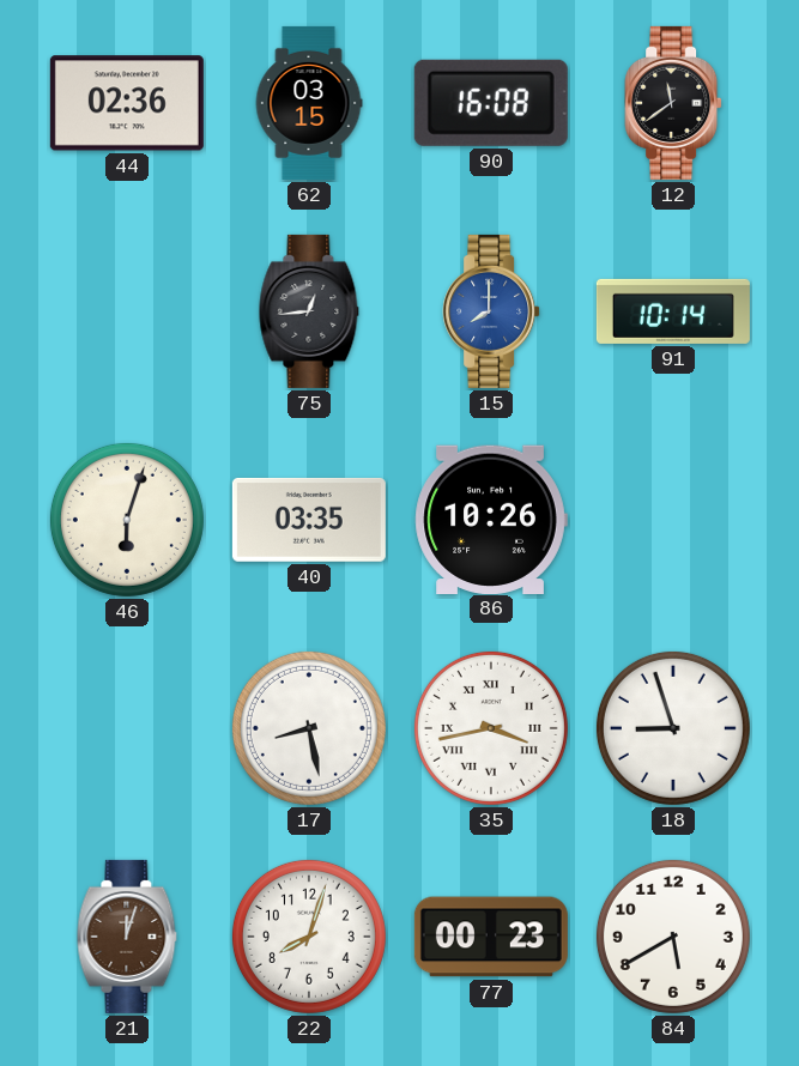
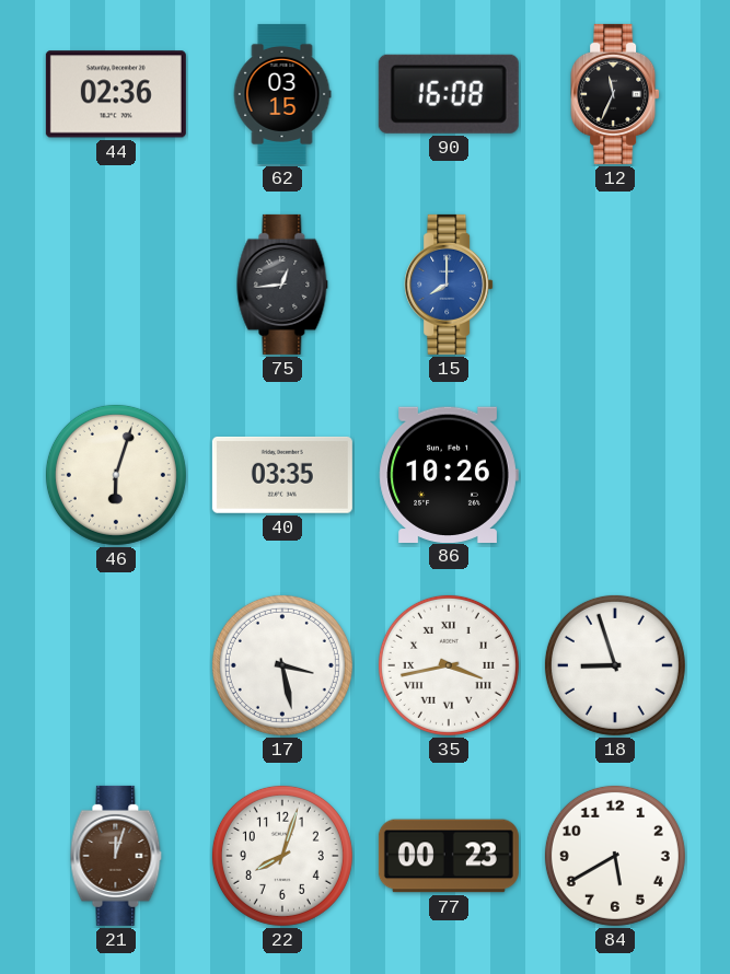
12: 11:39 -> 11:34 (615, 94)
91: 10:14 -> none (673, 311)
17: 8:28 -> 3:28 (282, 665)
